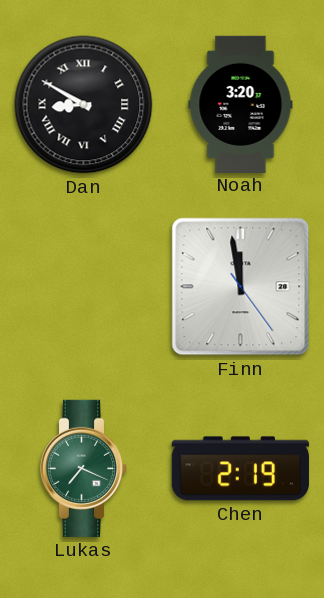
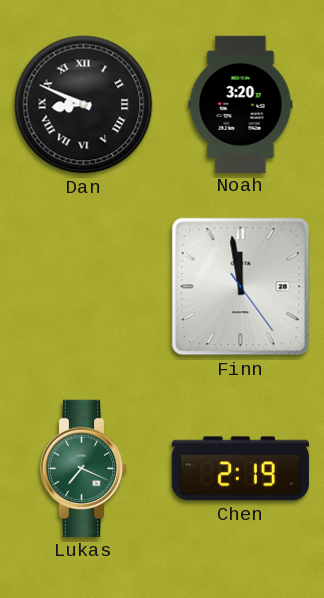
Dan: 8:50 -> 8:49 (84, 105)
